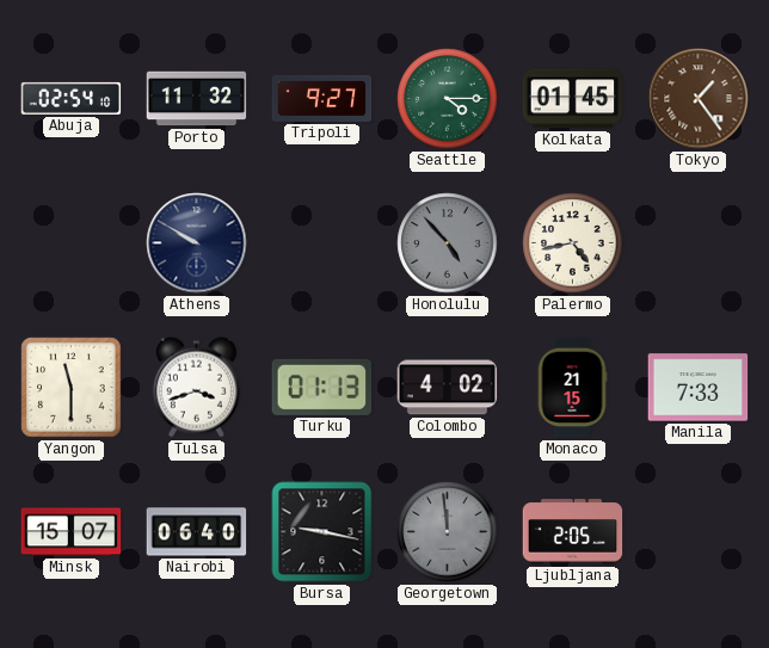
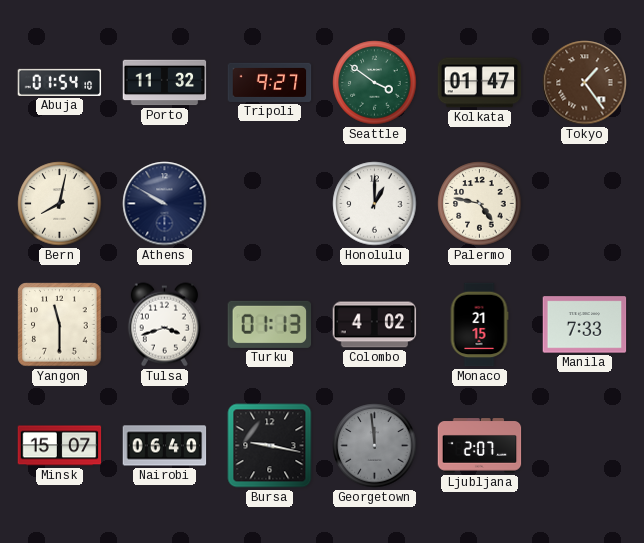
Abuja: 02:54 -> 01:54 (60, 82)
Seattle: 4:15 -> 3:51 (375, 83)
Kolkata: 01:45 -> 01:47 (480, 83)
Bern: none -> 8:02 (60, 204)
Honolulu: 4:53 -> 1:00 (375, 204)
Honolulu dial: grey -> white (375, 204)
Palermo: 4:43 -> 4:47 (480, 204)
Ljubljana: 2:05 -> 2:07 (480, 446)
